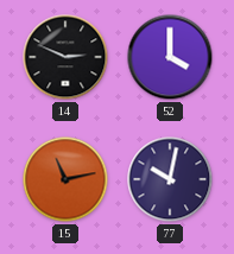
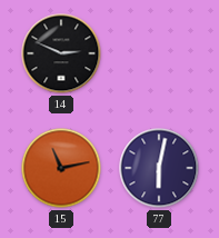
52: 4:00 -> none (170, 57)
77: 10:02 -> 6:02 (159, 168)
